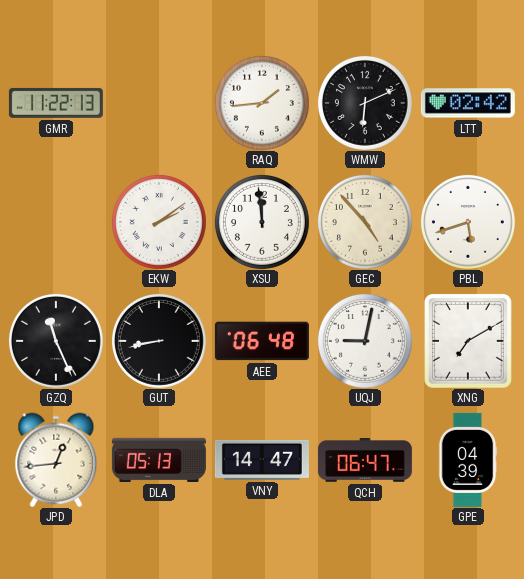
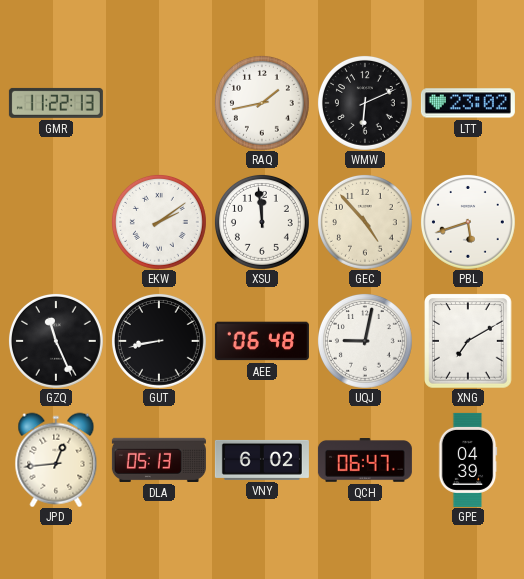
RAQ: 1:44 -> 1:43 (262, 103)
LTT: 02:42 -> 23:02 (468, 103)
VNY: 14:47 -> 6:02 (262, 460)
